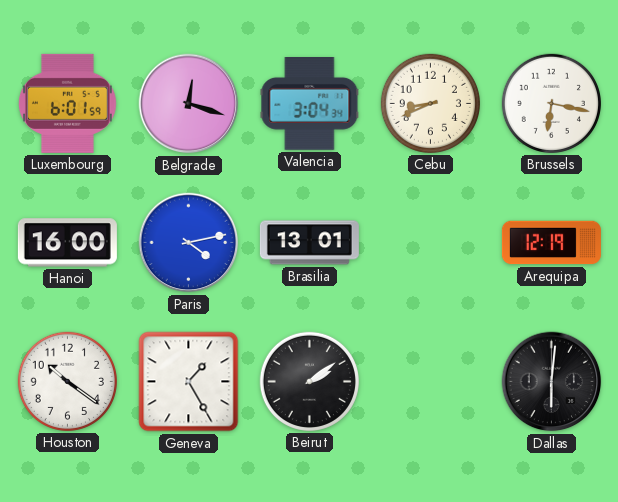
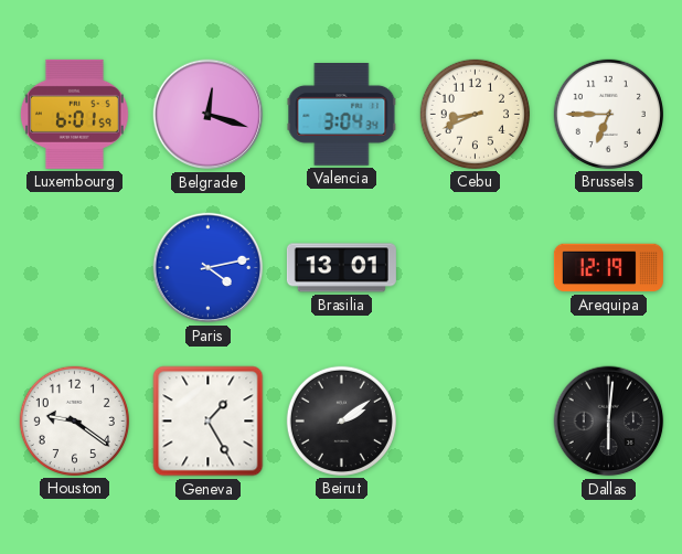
Brussels: 6:17 -> 6:45 (608, 114)
Hanoi: 16:00 -> none (67, 243)
Houston: 10:21 -> 9:21 (74, 420)
